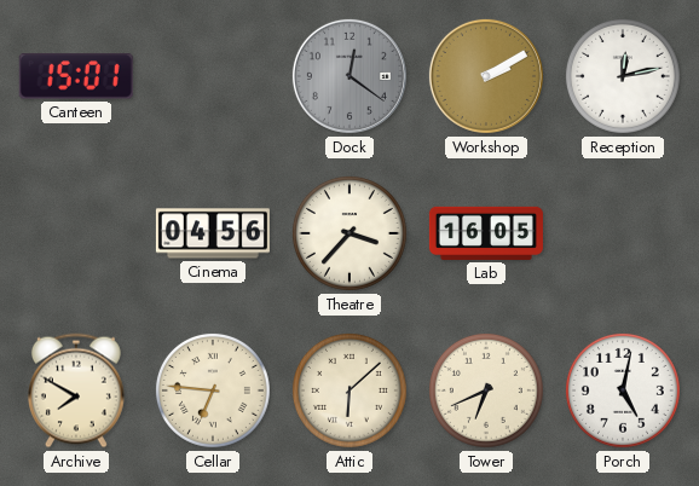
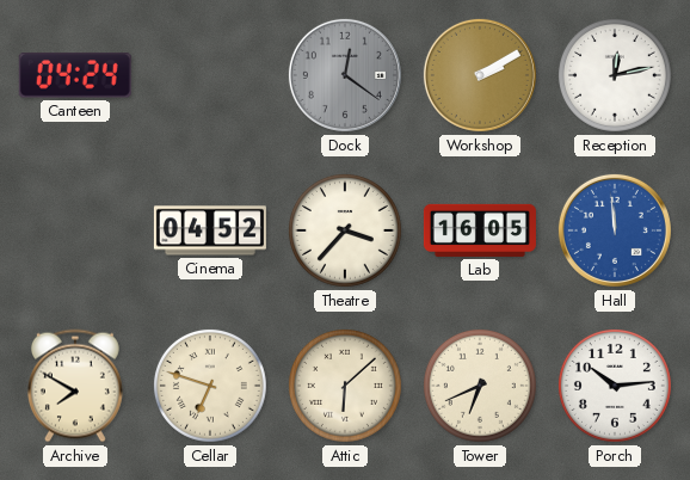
Canteen: 15:01 -> 04:24 (75, 75)
Cinema: 04:56 -> 04:52 (210, 230)
Hall: none -> 11:59 (615, 230)
Cellar: 6:46 -> 6:48 (210, 386)
Porch: 5:02 -> 10:14 (615, 386)
